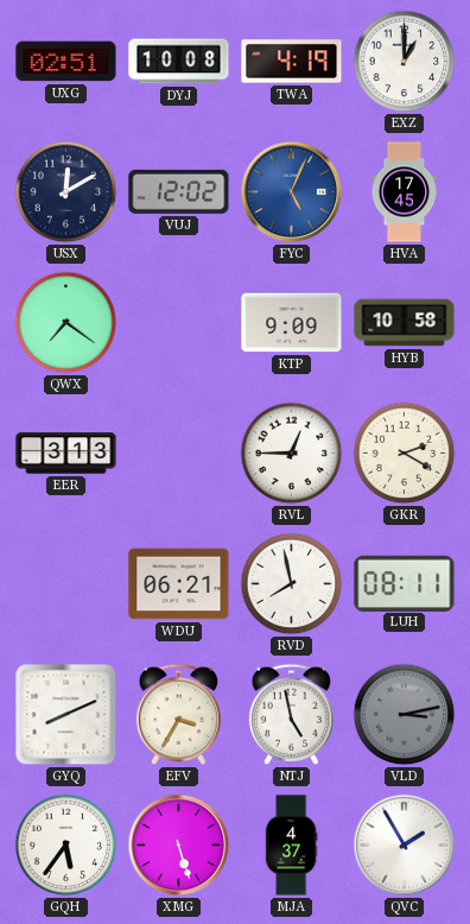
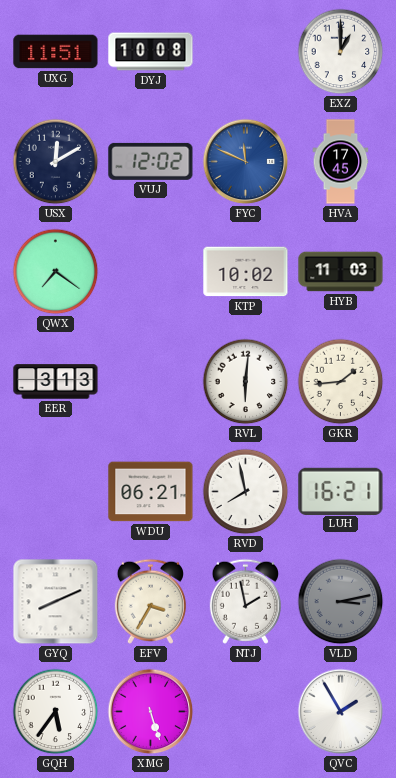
UXG: 02:51 -> 11:51 (56, 52)
TWA: 4:19 -> none (292, 62)
FYC: 5:04 -> 11:49 (246, 162)
KTP: 9:09 -> 10:02 (246, 272)
HYB: 10:58 -> 11:03 (341, 272)
RVL: 12:45 -> 6:01 (246, 382)
GKR: 2:20 -> 1:44 (341, 382)
LUH: 08:11 -> 16:21 (341, 491)
NTJ: 4:58 -> 1:58 (245, 601)
MJA: 4:37 -> none (291, 846)
